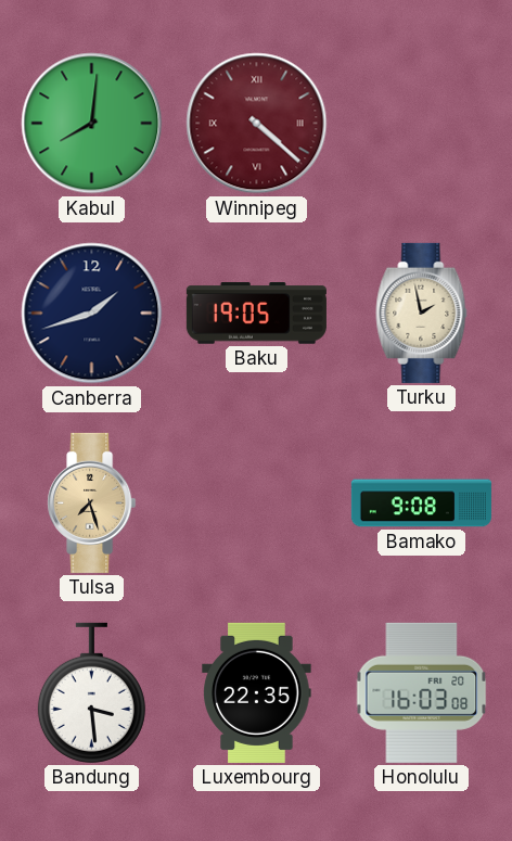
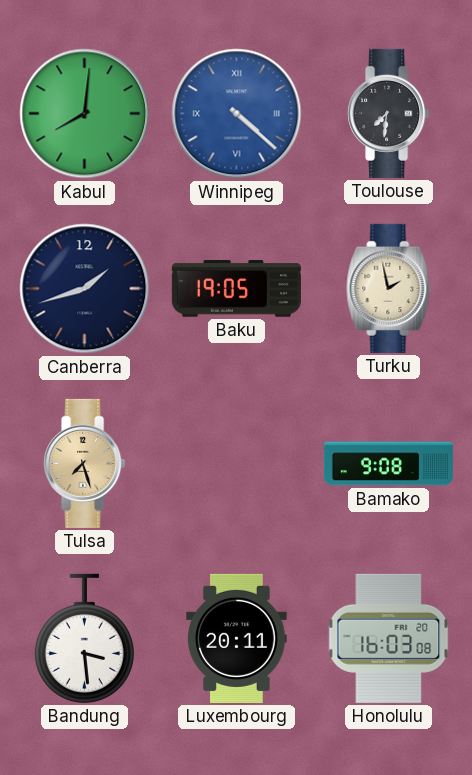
Winnipeg dial: burgundy -> blue (237, 114)
Toulouse: none -> 7:31 (389, 113)
Luxembourg: 22:35 -> 20:11 (237, 638)
